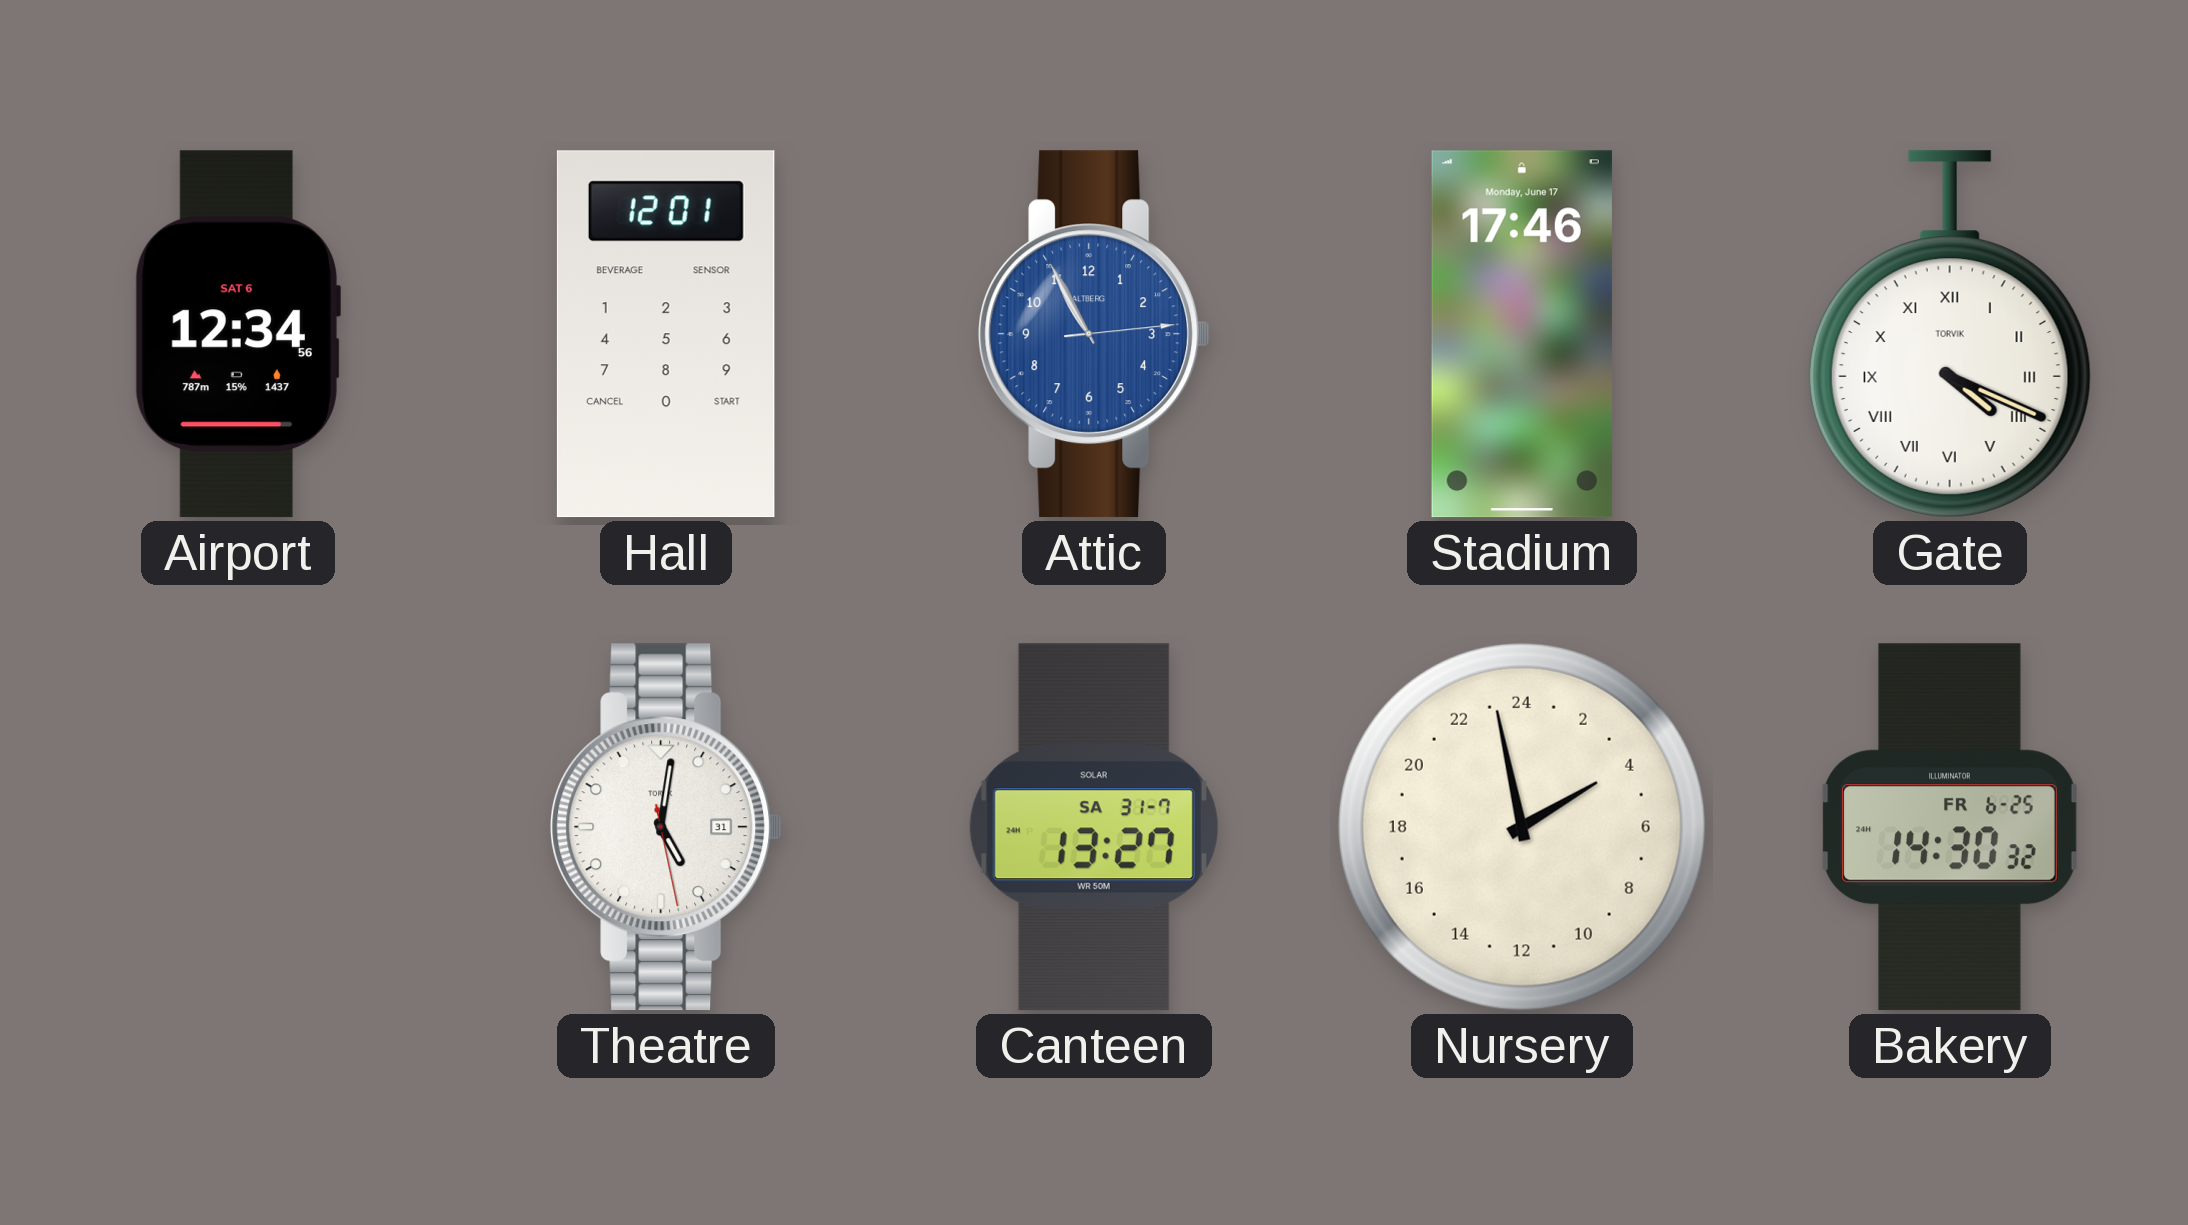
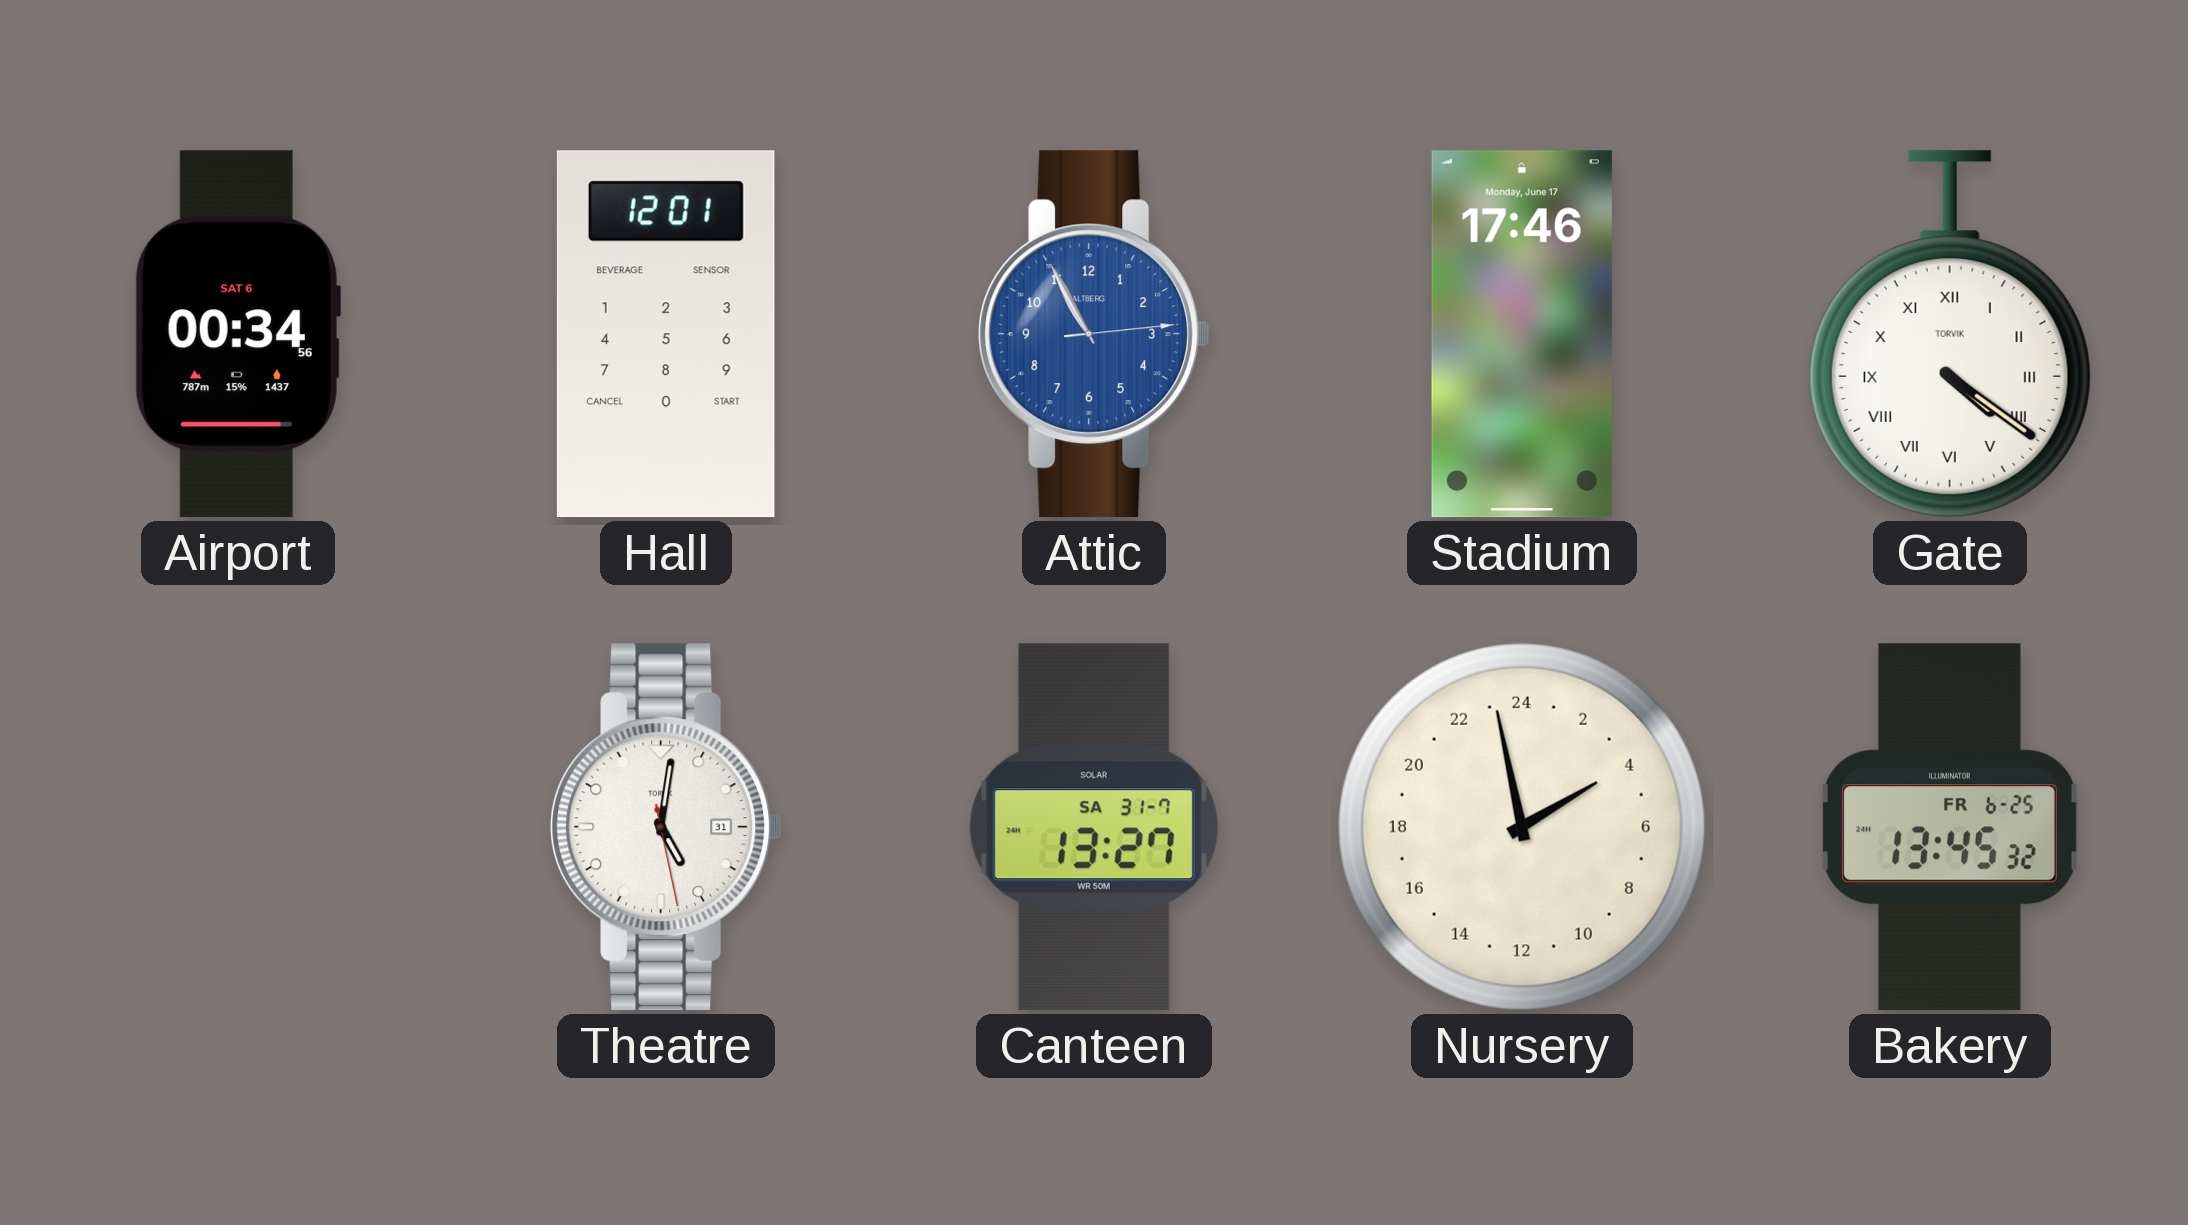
Airport: 12:34 -> 00:34 (237, 334)
Gate: 4:19 -> 4:21 (1950, 334)
Bakery: 14:30 -> 13:45 (1950, 827)
